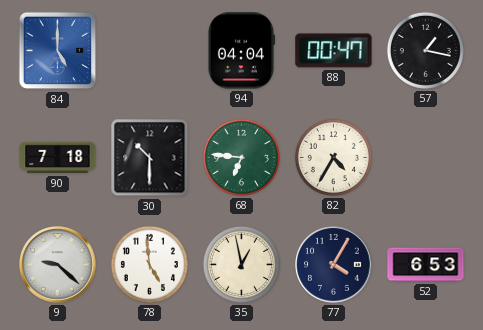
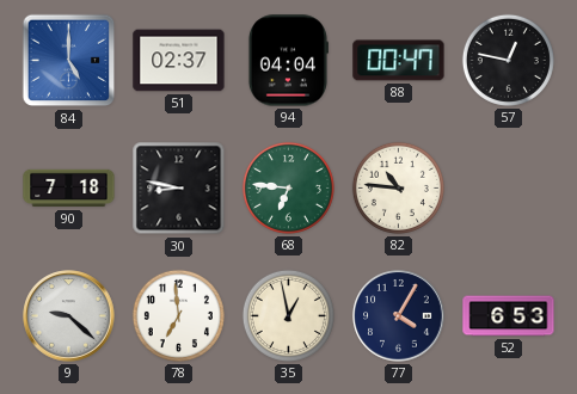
51: none -> 02:37 (179, 61)
57: 1:17 -> 12:47 (508, 60)
30: 10:30 -> 8:47 (179, 189)
82: 4:35 -> 10:46 (398, 187)
78: 4:59 -> 6:59 (178, 315)
